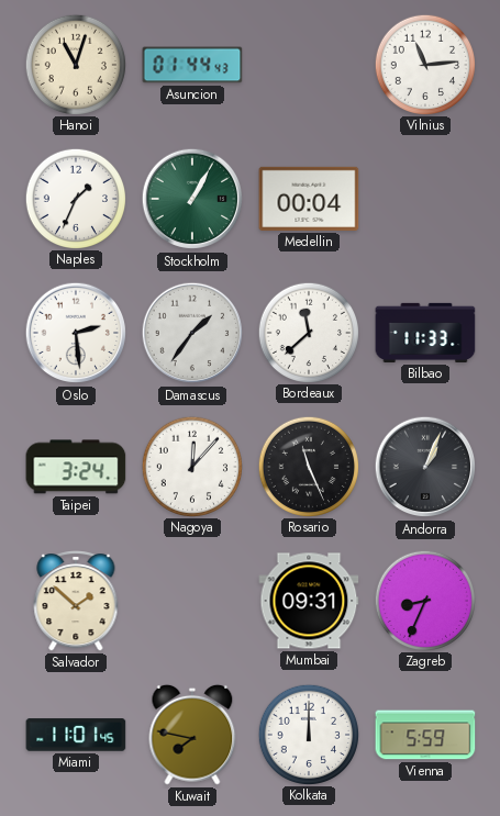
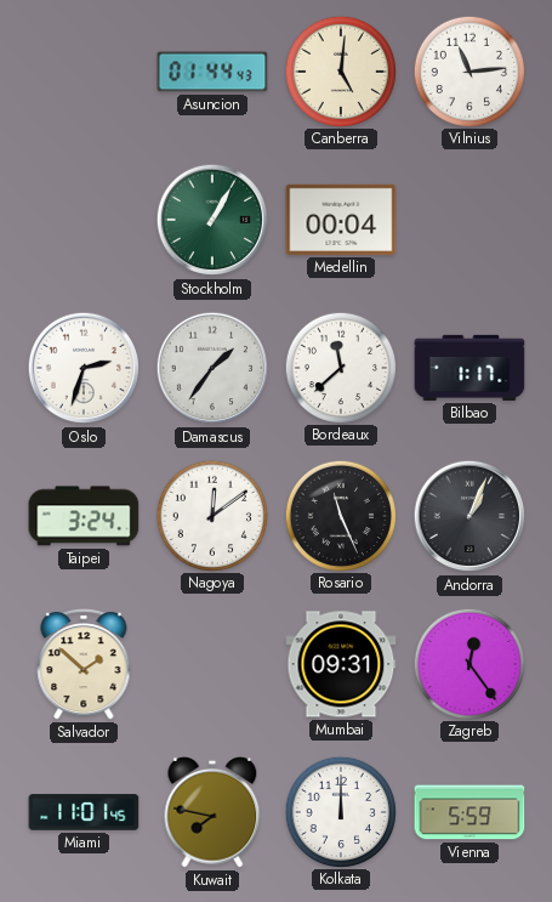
Hanoi: 11:03 -> none (75, 64)
Canberra: none -> 5:01 (340, 70)
Naples: 1:34 -> none (75, 198)
Oslo: 2:29 -> 2:33 (84, 368)
Bilbao: 11:33 -> 1:17 (470, 368)
Nagoya: 12:07 -> 12:09 (211, 515)
Zagreb: 8:34 -> 12:24 (468, 663)
